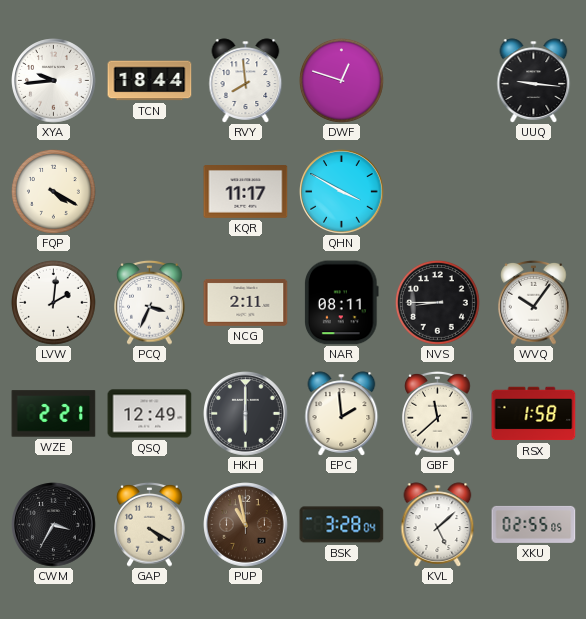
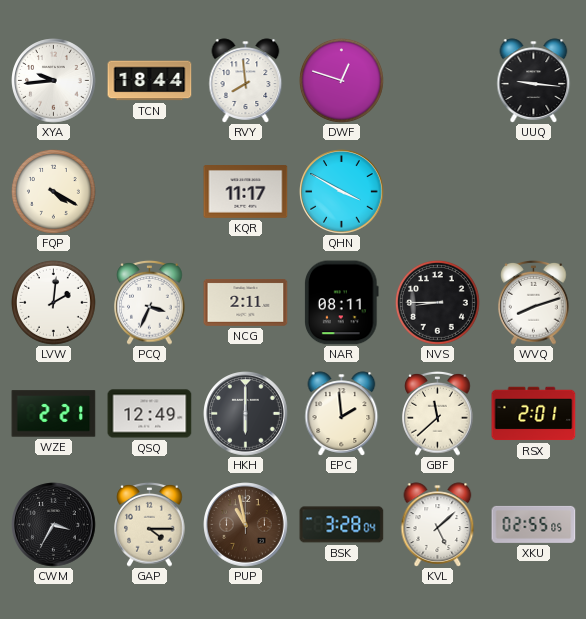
WVQ: 10:06 -> 8:12 (534, 303)
RSX: 1:58 -> 2:01 (534, 414)
GAP: 4:20 -> 4:15 (150, 525)
